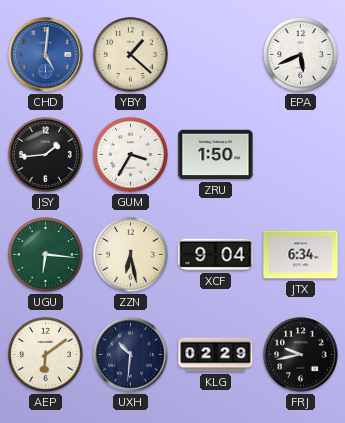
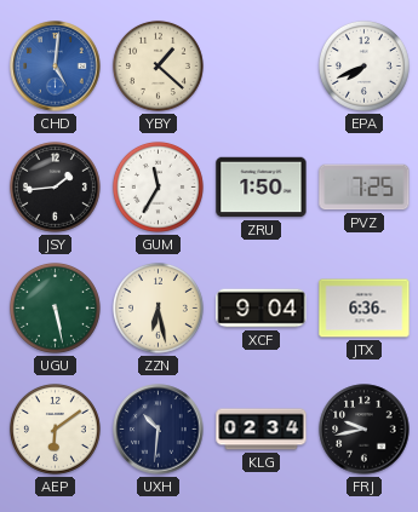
EPA: 5:41 -> 7:41 (363, 65)
GUM: 3:35 -> 11:35 (158, 186)
PVZ: none -> 7:25 (365, 188)
UGU: 6:16 -> 5:28 (55, 307)
JTX: 6:34 -> 6:36 (365, 309)
KLG: 02:29 -> 02:34 (262, 430)
